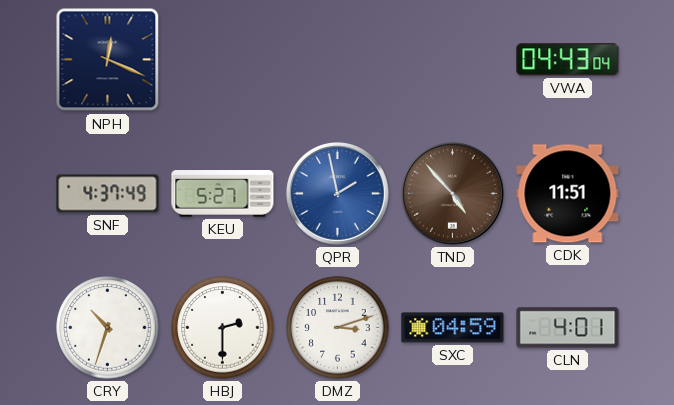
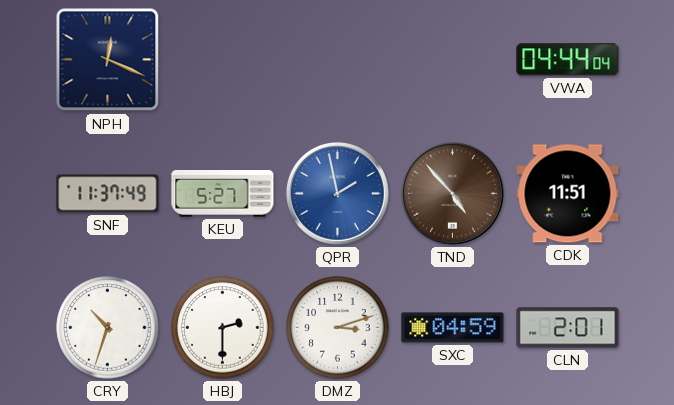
VWA: 04:43 -> 04:44 (568, 60)
SNF: 4:37 -> 11:37 (108, 194)
CLN: 4:01 -> 2:01 (568, 328)
